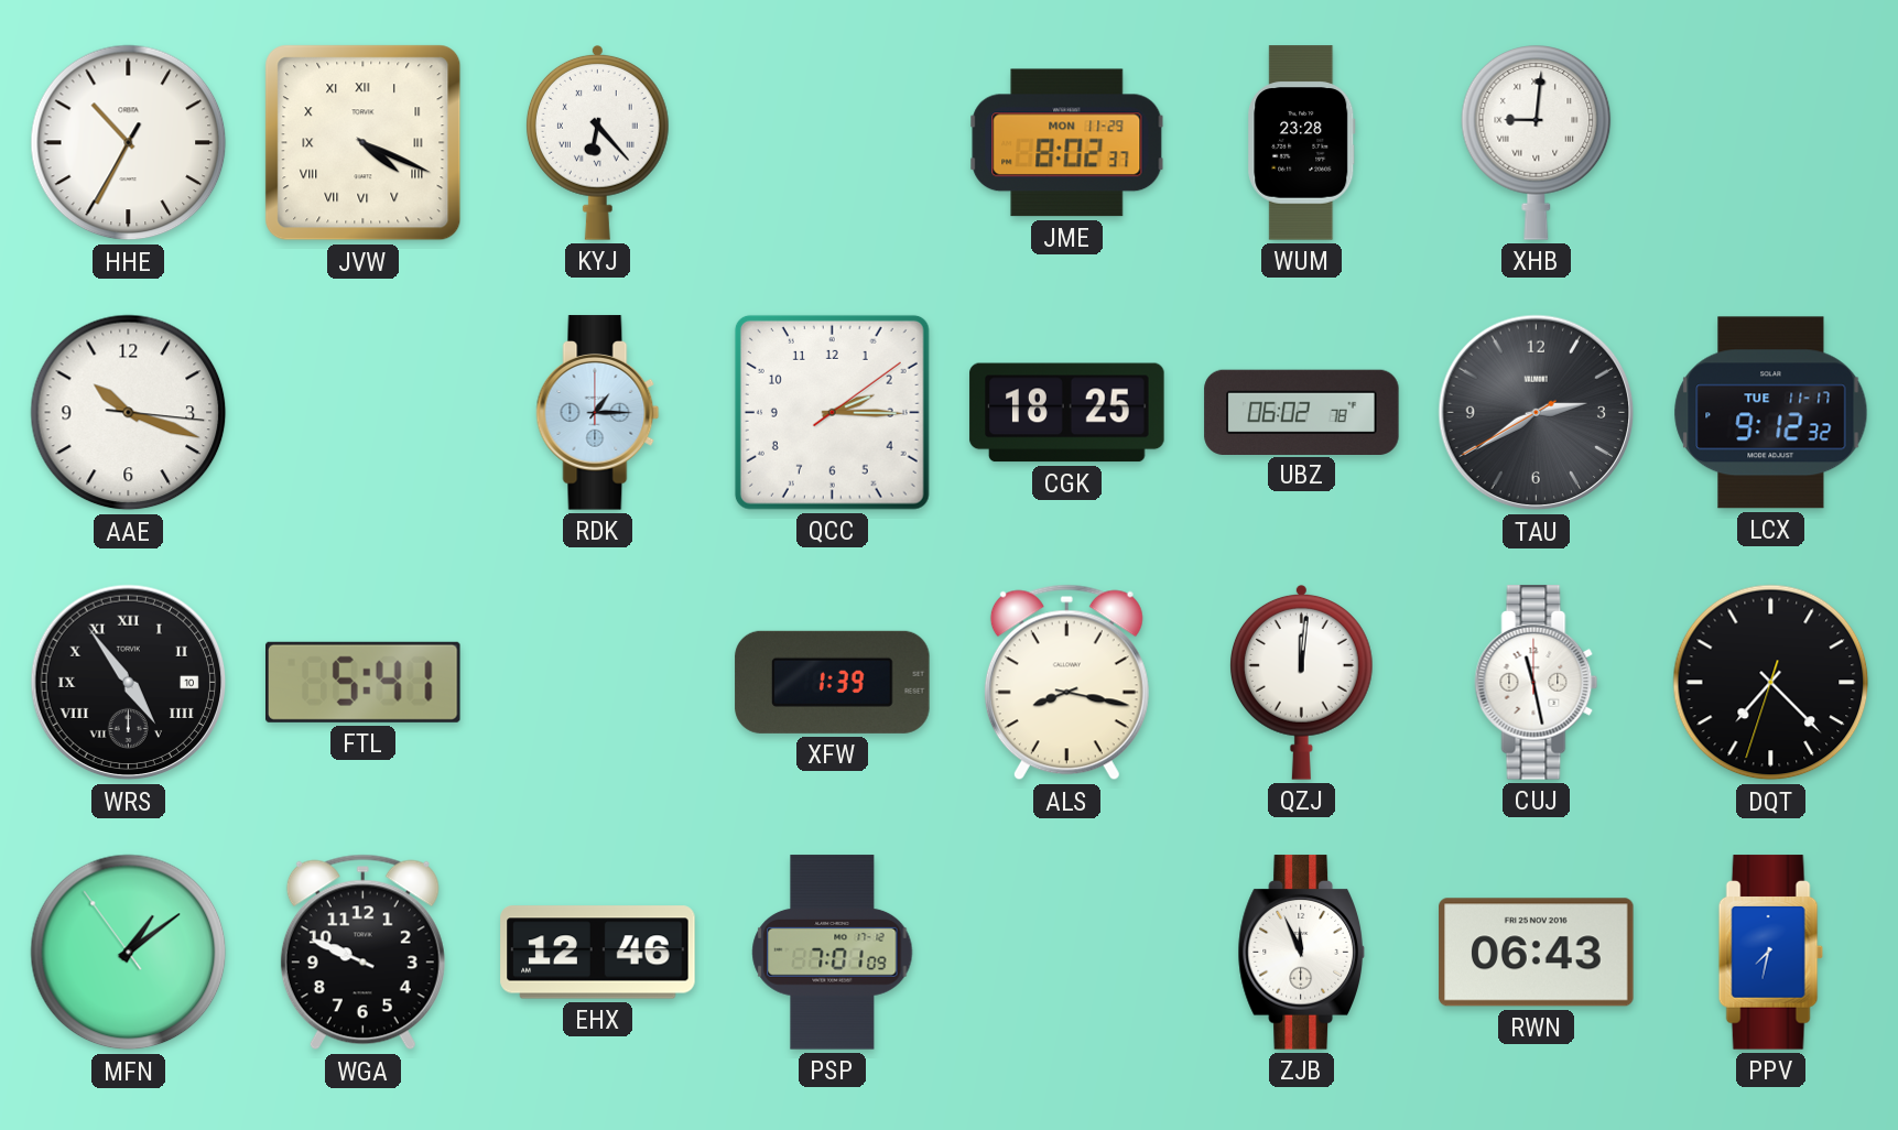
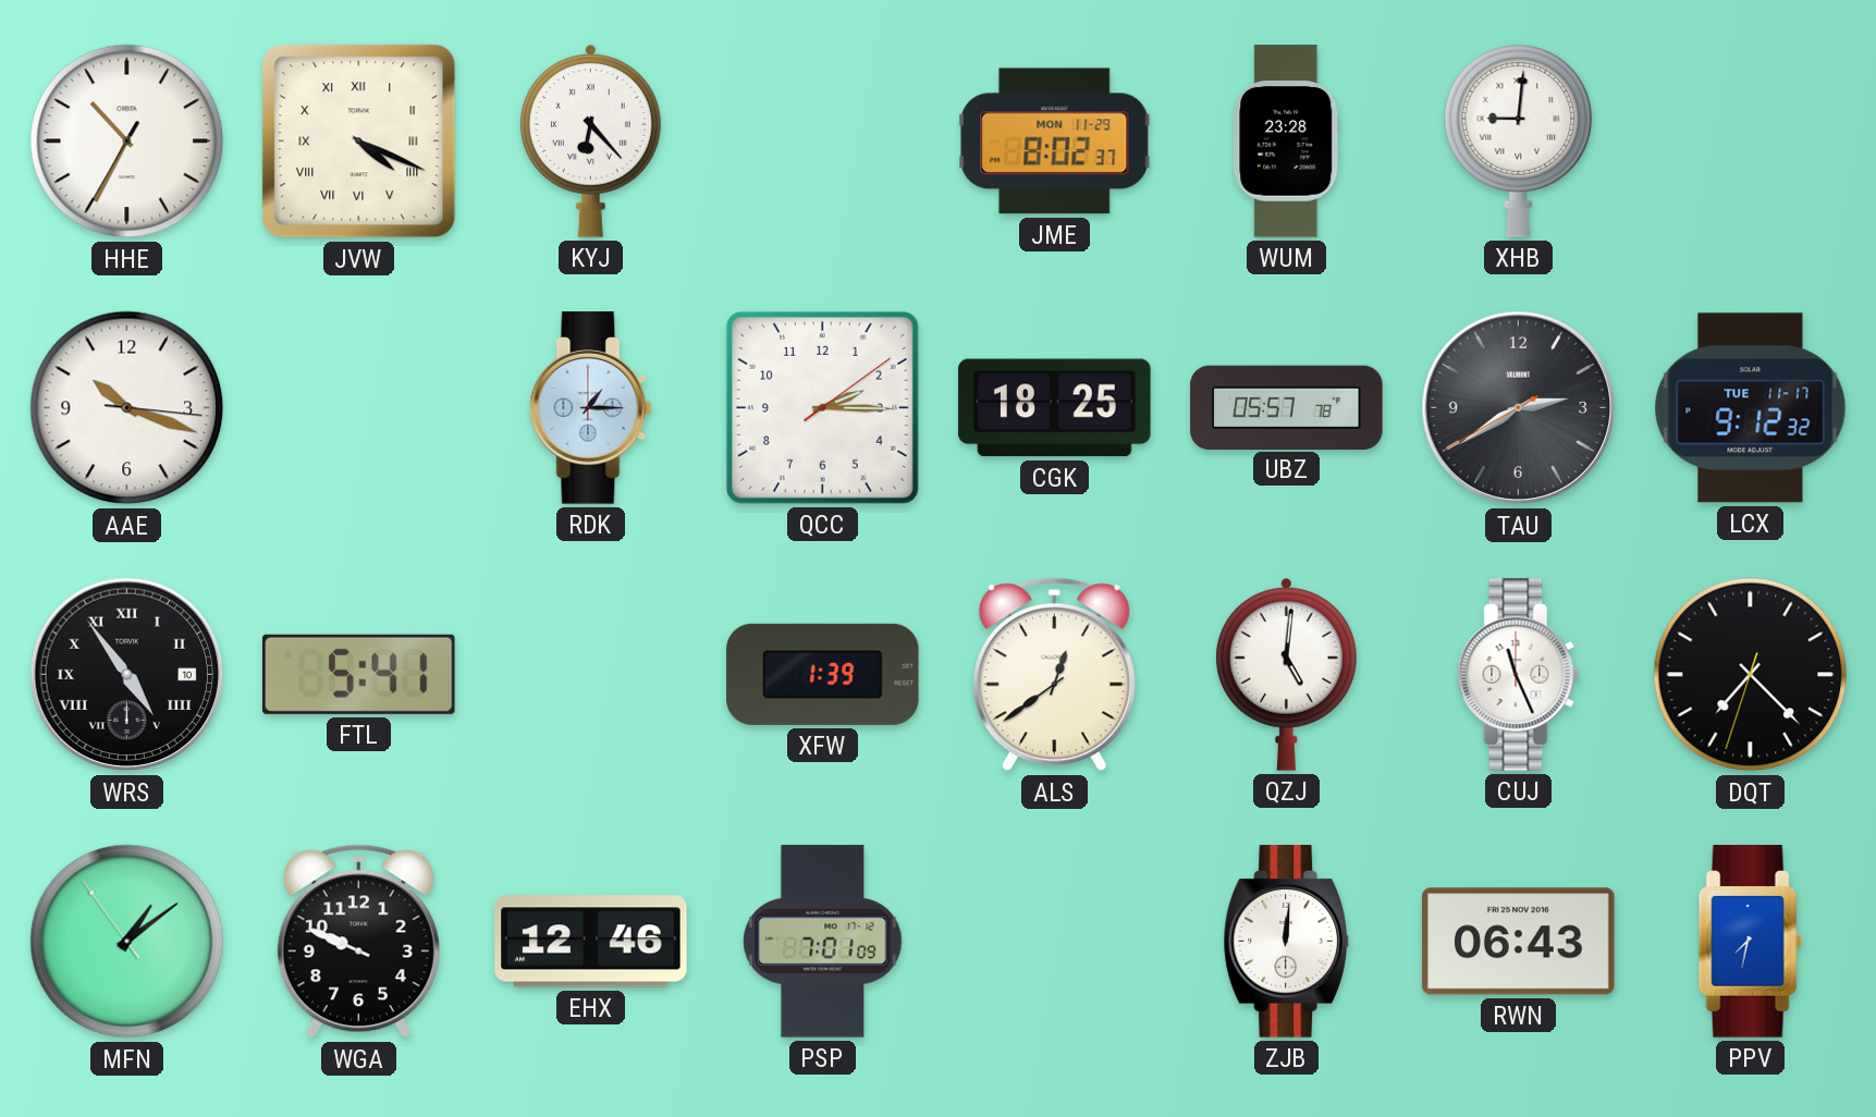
UBZ: 06:02 -> 05:57 (1287, 407)
ALS: 8:17 -> 12:39 (1054, 675)
QZJ: 12:01 -> 5:01 (1286, 674)
CUJ: 11:28 -> 11:26 (1519, 675)
ZJB: 11:56 -> 12:01 (1286, 942)
